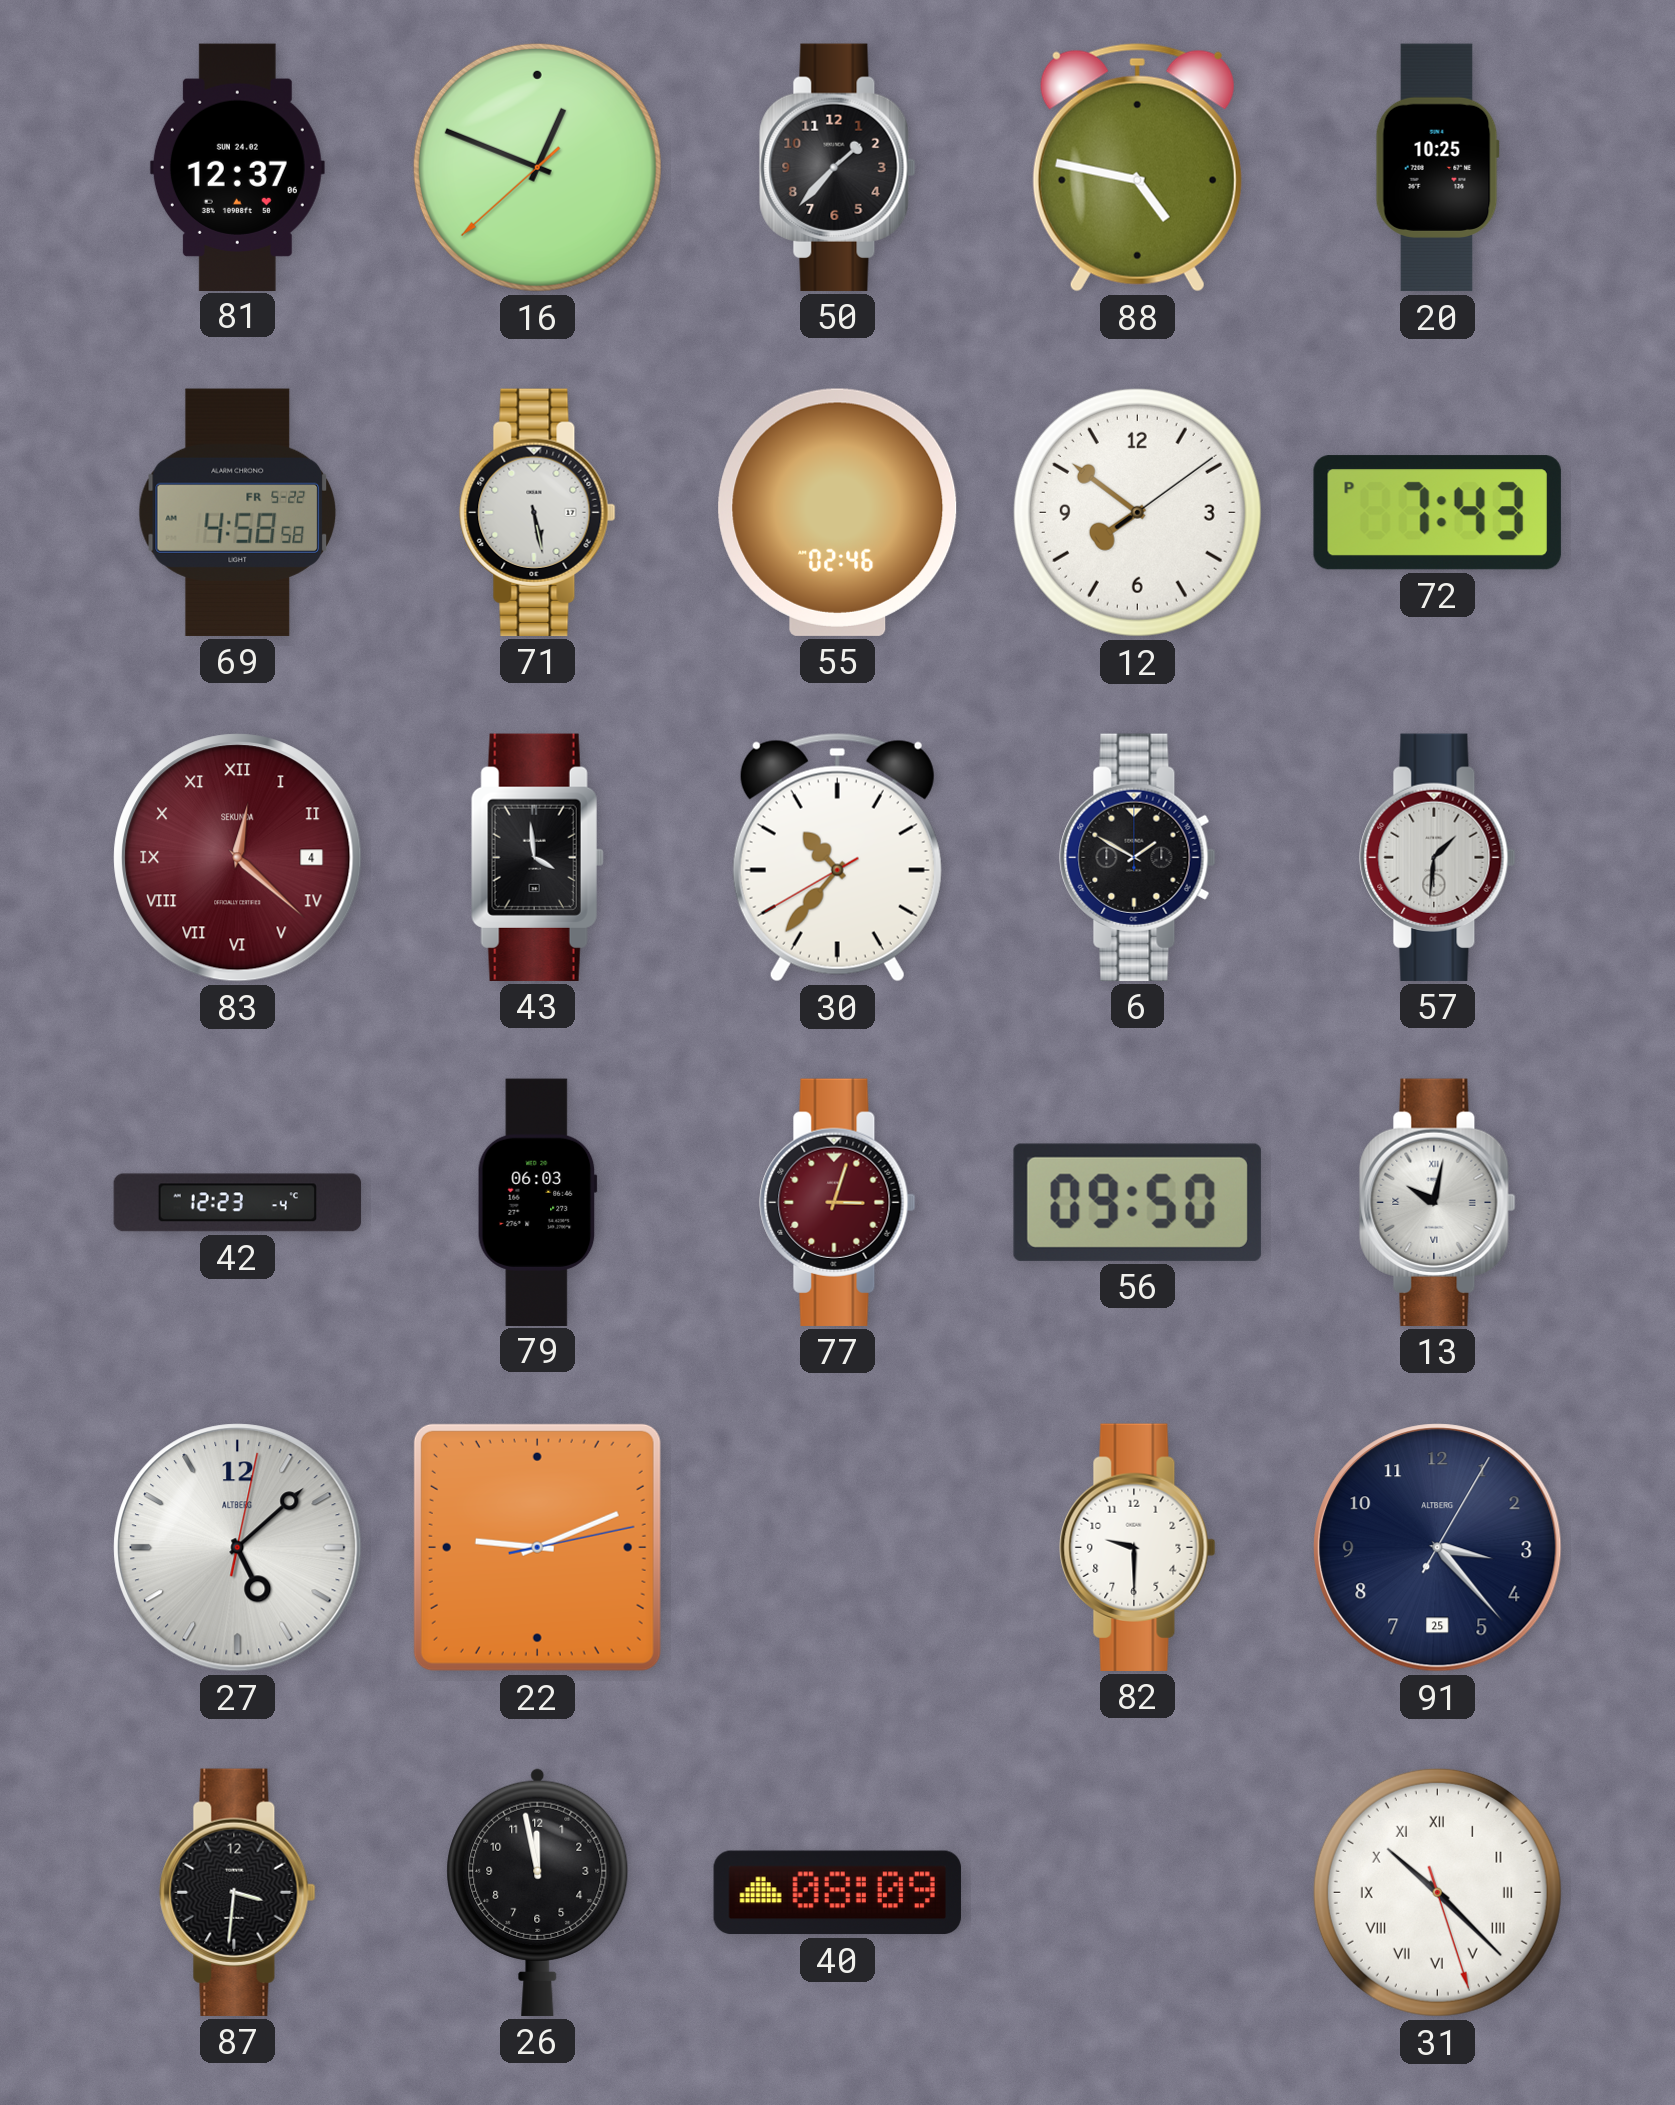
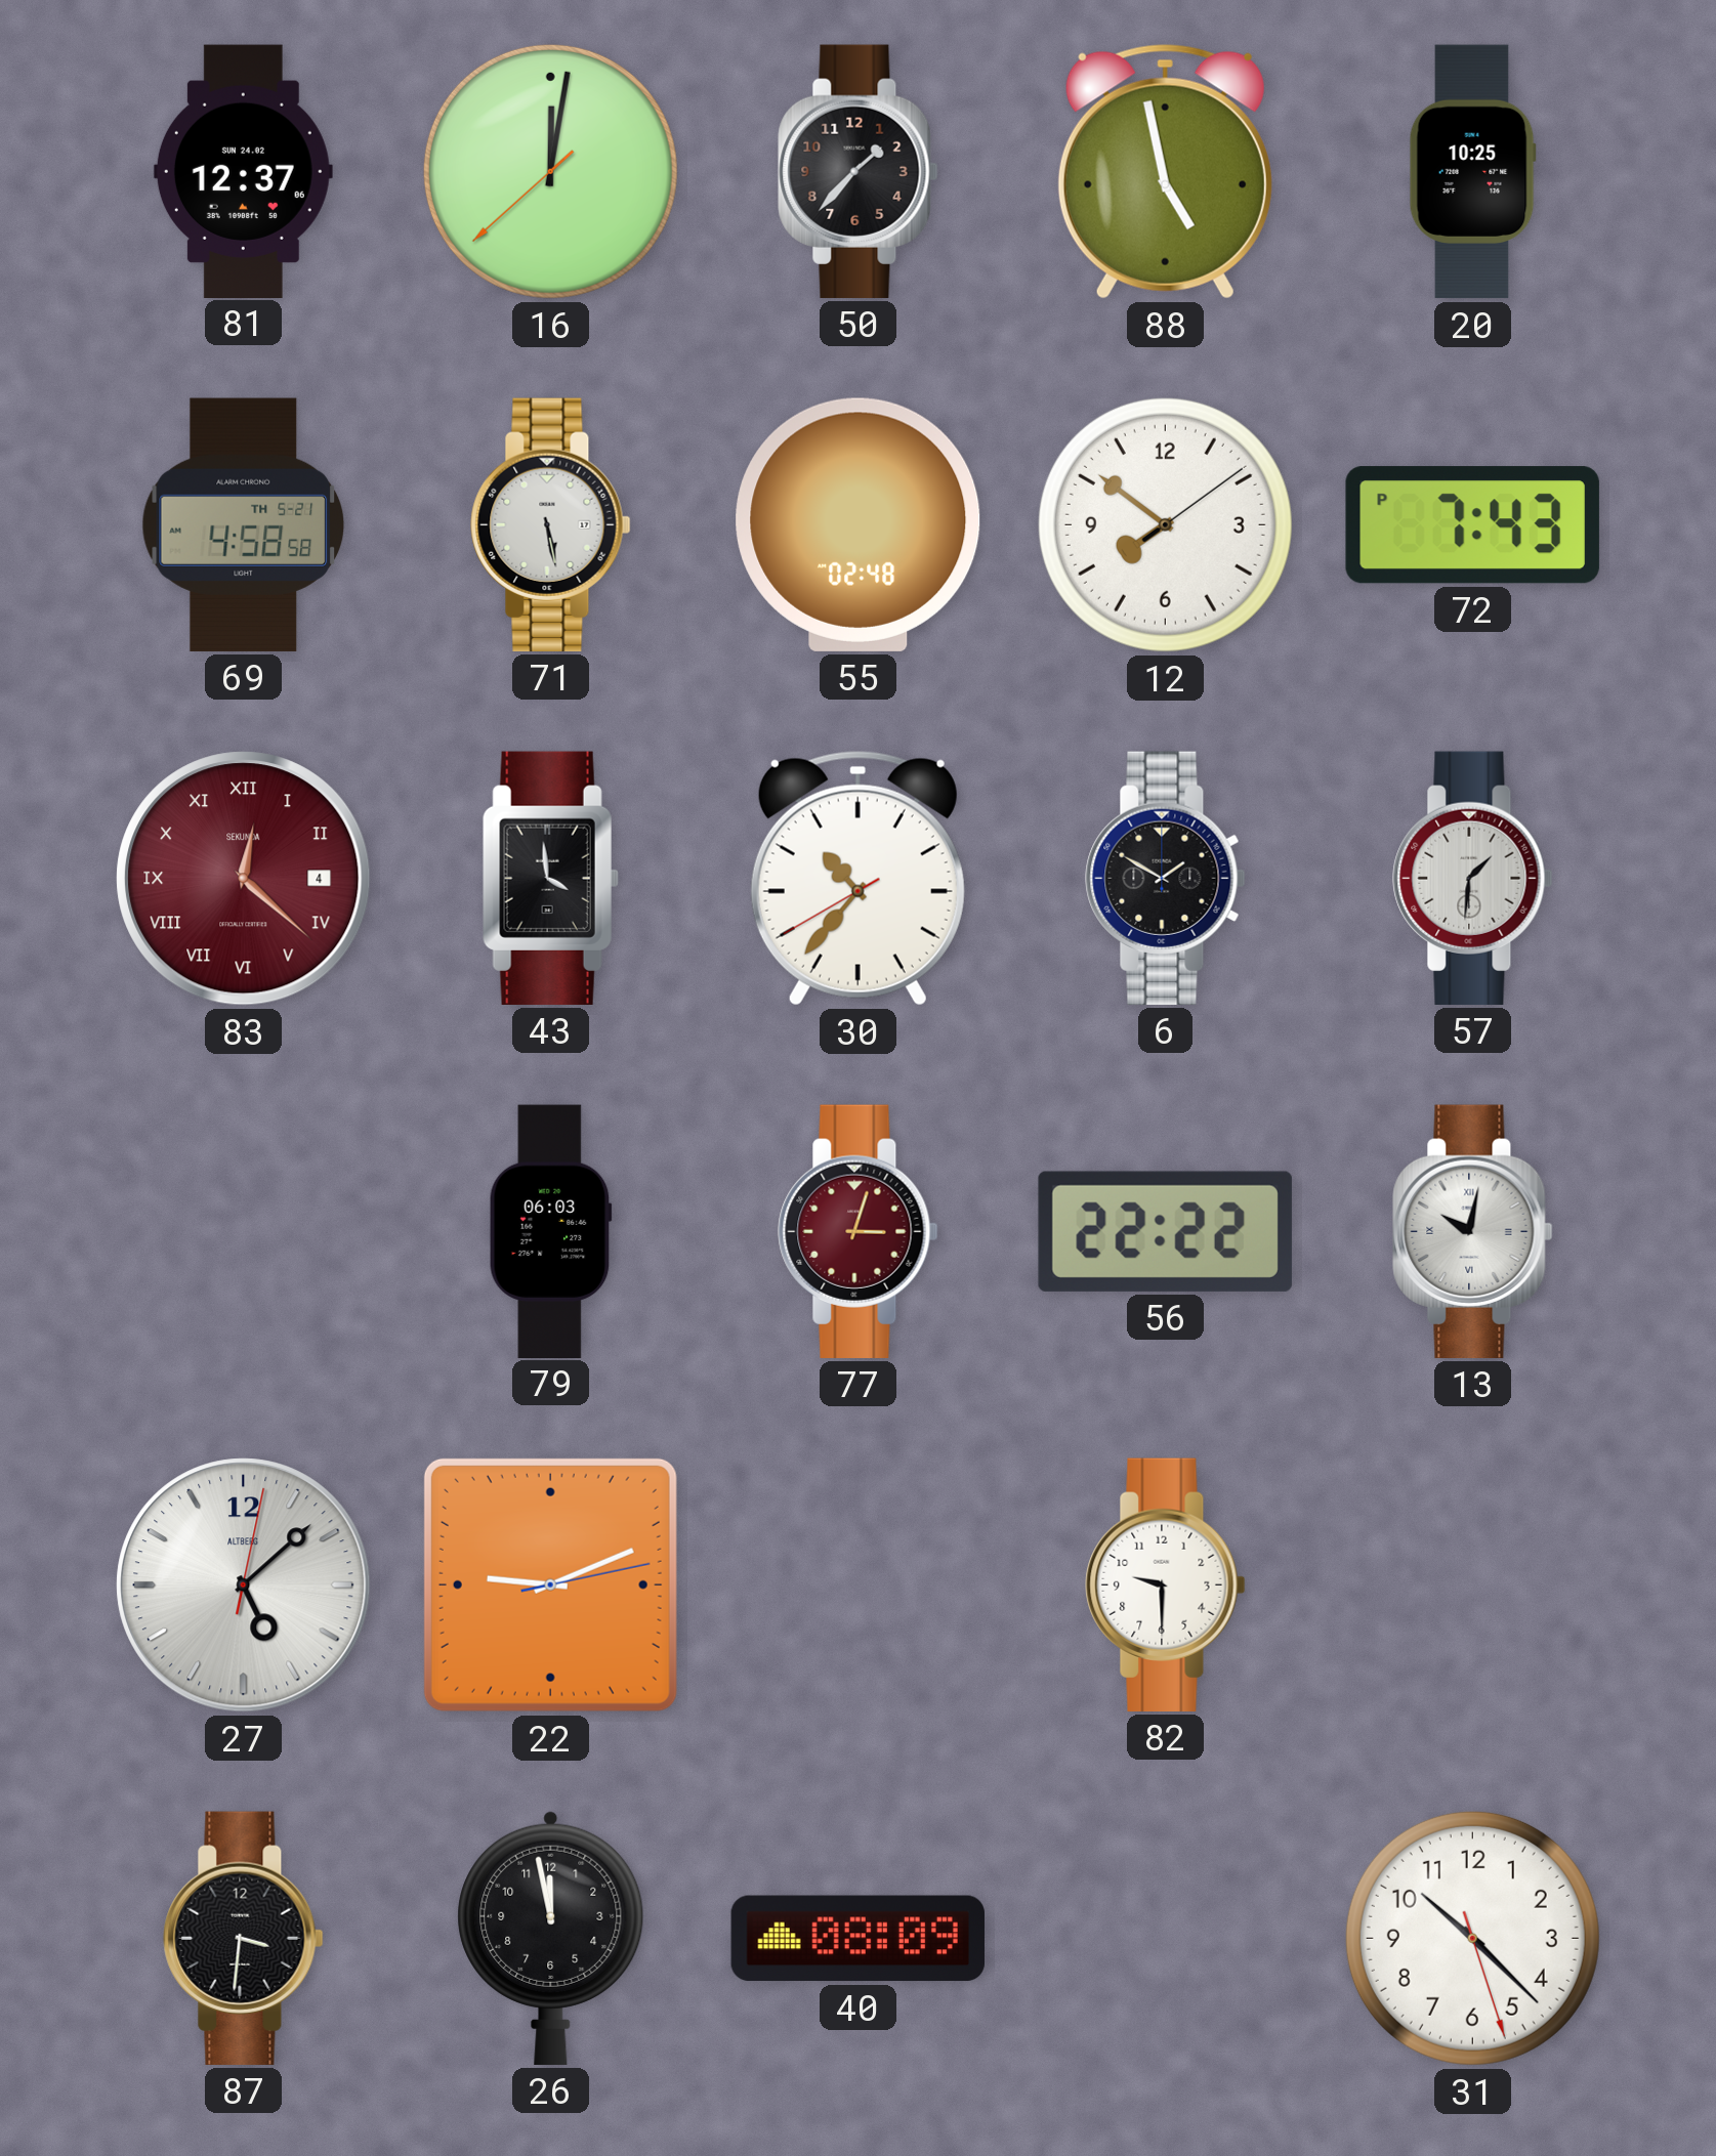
16: 12:48 -> 12:01 (550, 171)
88: 4:47 -> 4:58 (1165, 171)
69 date: FR 5-22 -> TH 5-21 (244, 524)
55: 02:46 -> 02:48 (859, 524)
42: 12:23 -> none (238, 1203)
56: 09:50 -> 22:22 (1165, 1231)
91: 3:23 -> none (1438, 1548)
31 numerals: Roman -> Arabic (1472, 1938)
